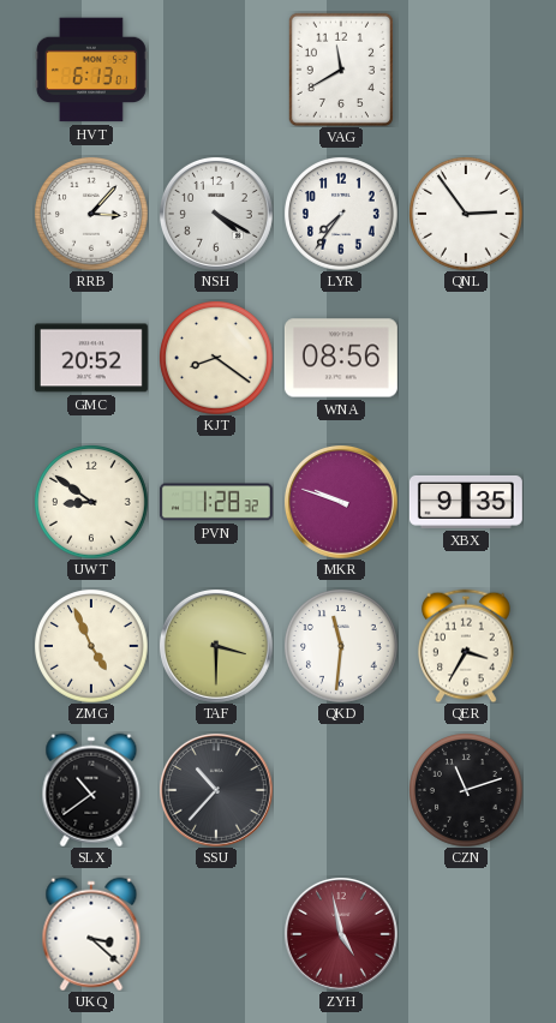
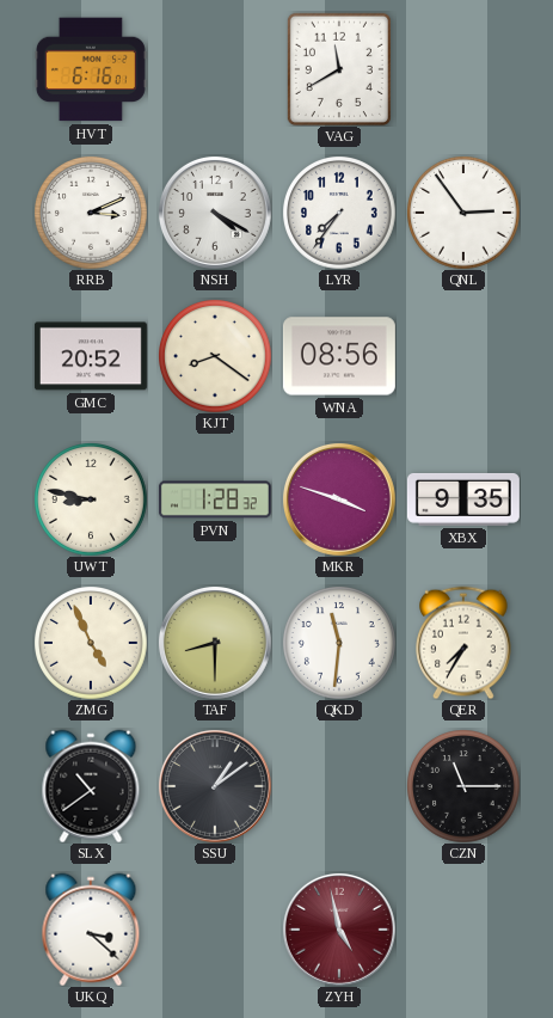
HVT: 6:13 -> 6:16 (91, 69)
RRB: 3:07 -> 3:11 (91, 213)
UWT: 8:51 -> 8:47 (91, 499)
MKR: 9:48 -> 3:48 (339, 499)
TAF: 3:30 -> 8:30 (215, 643)
QER: 3:35 -> 7:35 (465, 643)
SSU: 10:37 -> 1:09 (215, 786)
CZN: 11:12 -> 11:15 (463, 786)
